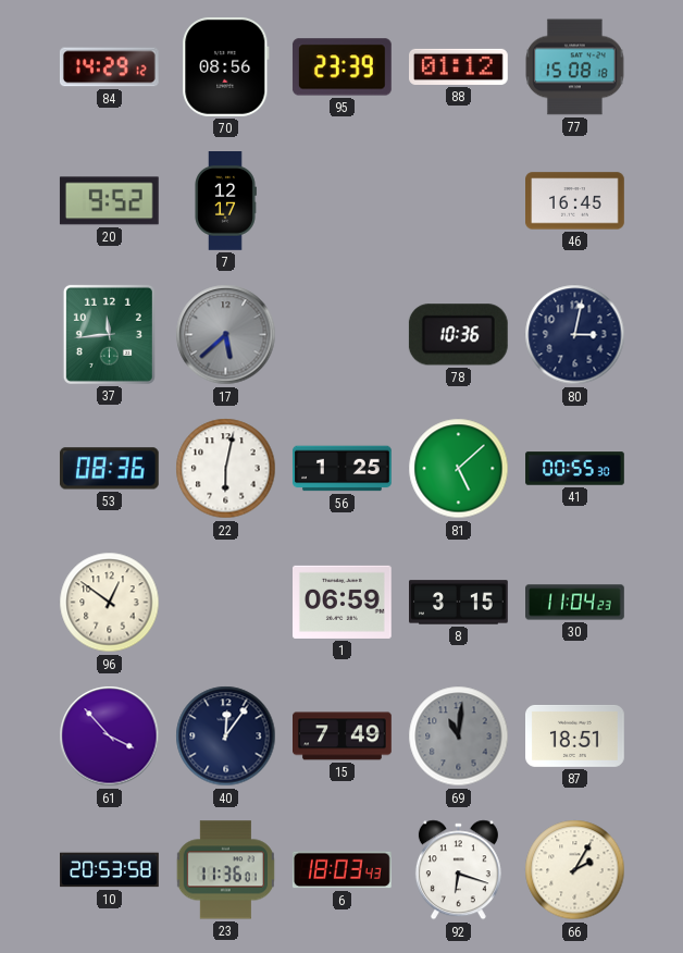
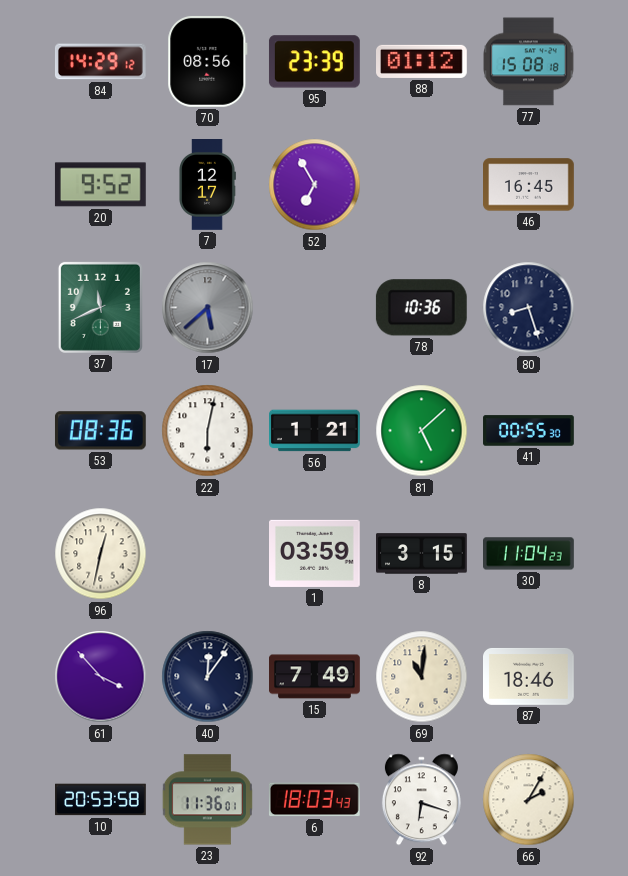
52: none -> 6:55 (315, 185)
37: 11:44 -> 11:41 (100, 307)
80: 3:02 -> 8:27 (529, 308)
56: 1:25 -> 1:21 (315, 431)
96: 12:51 -> 12:32 (101, 554)
1: 06:59 -> 03:59 (315, 553)
69 dial: grey -> cream (422, 677)
87: 18:51 -> 18:46 (529, 676)
